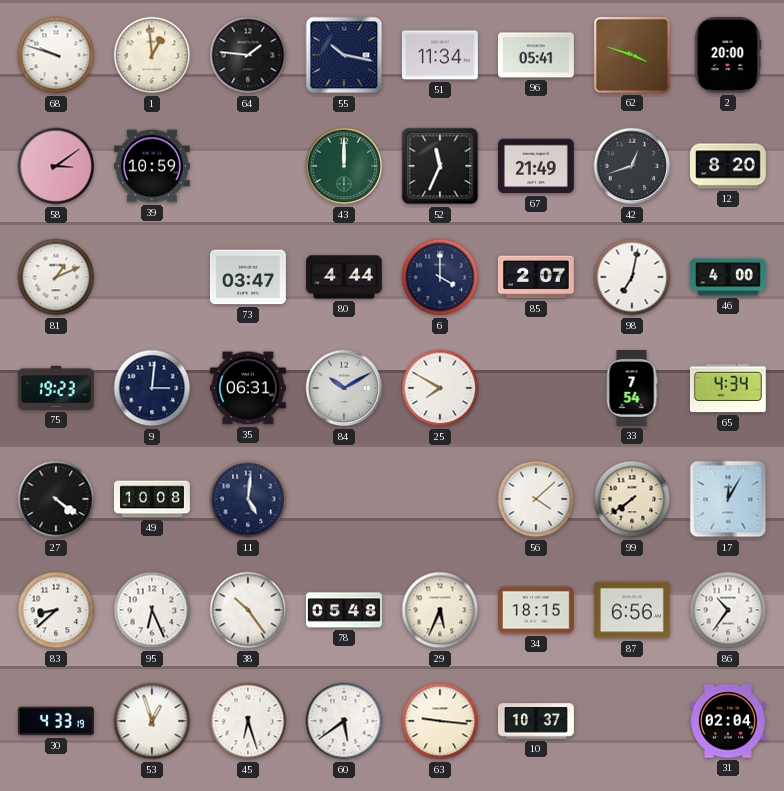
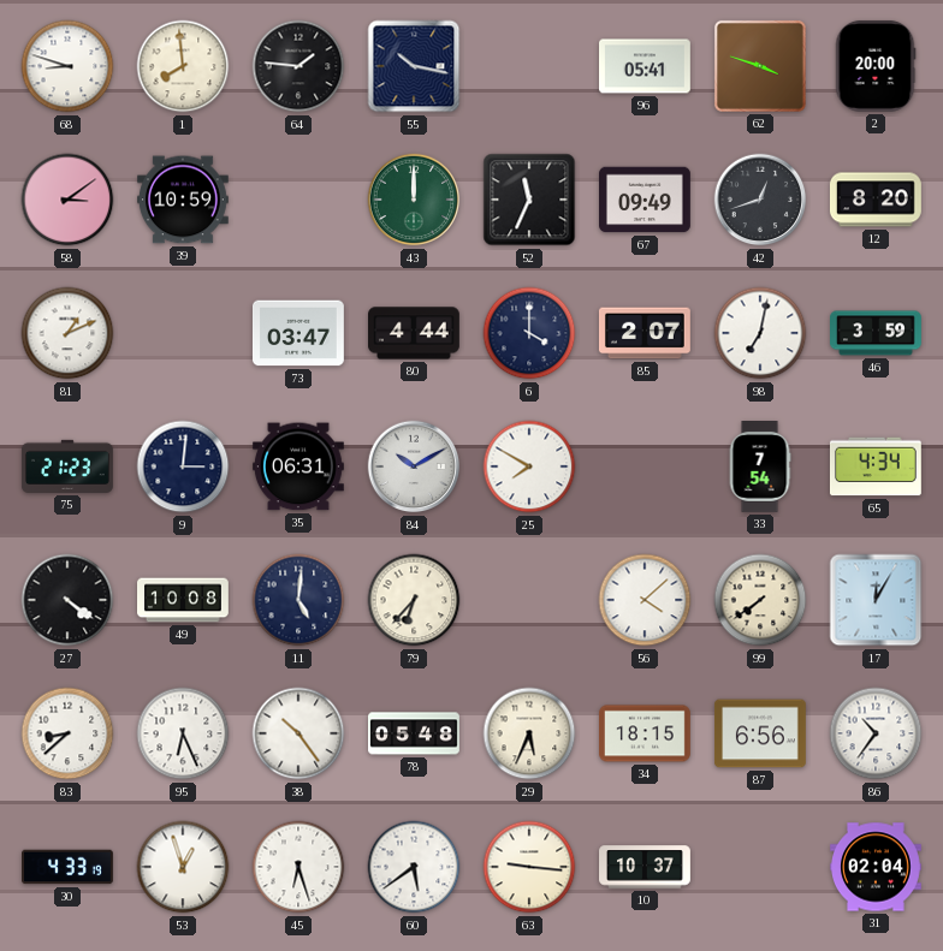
68: 9:48 -> 8:48 (67, 66)
1: 12:59 -> 7:59 (183, 66)
51: 11:34 -> none (440, 55)
67: 21:49 -> 09:49 (646, 200)
46: 4:00 -> 3:59 (877, 333)
75: 19:23 -> 21:23 (67, 466)
79: none -> 6:37 (414, 600)
